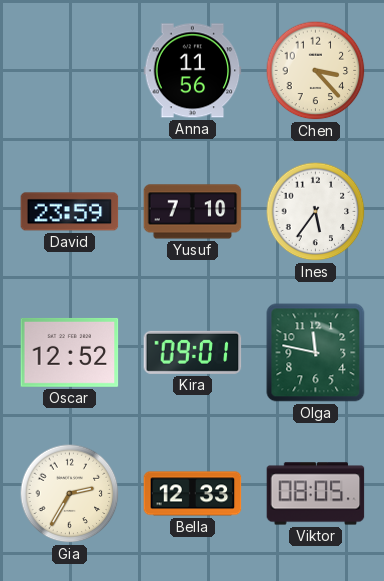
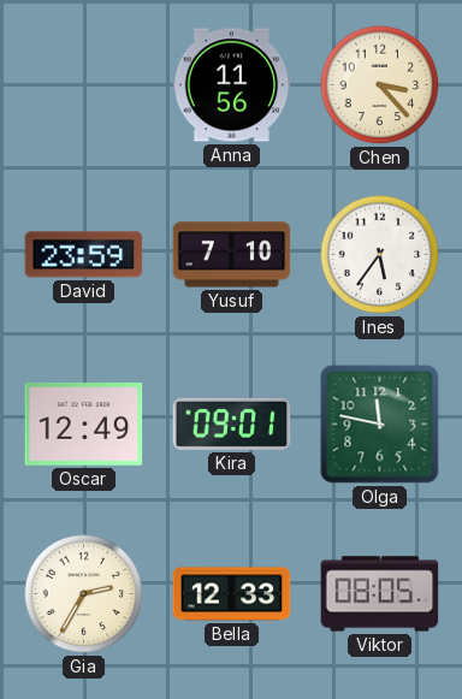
Oscar: 12:52 -> 12:49 (84, 423)
